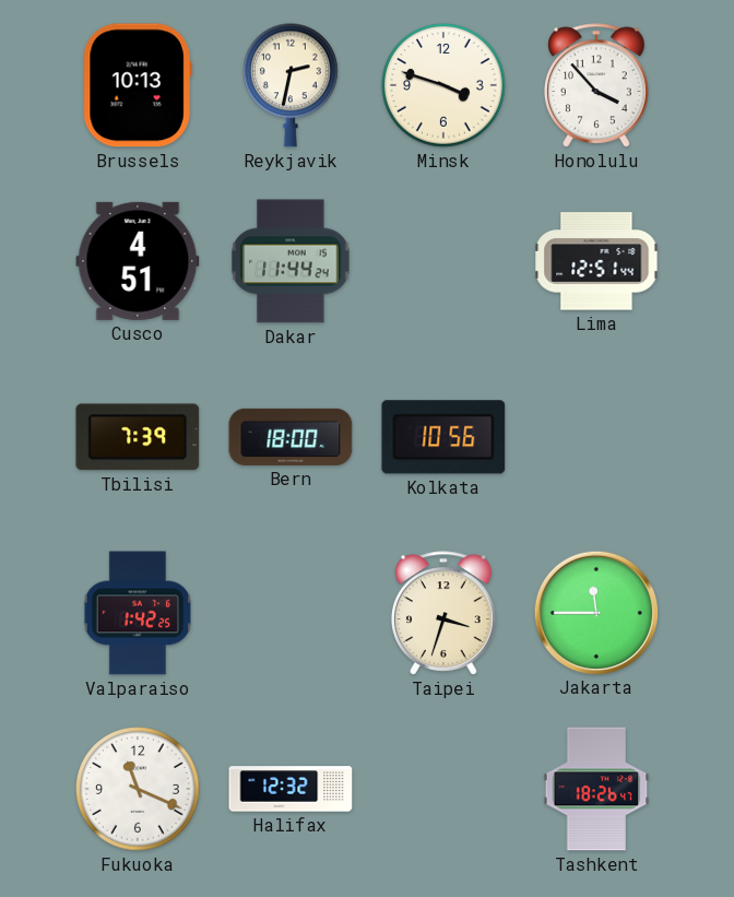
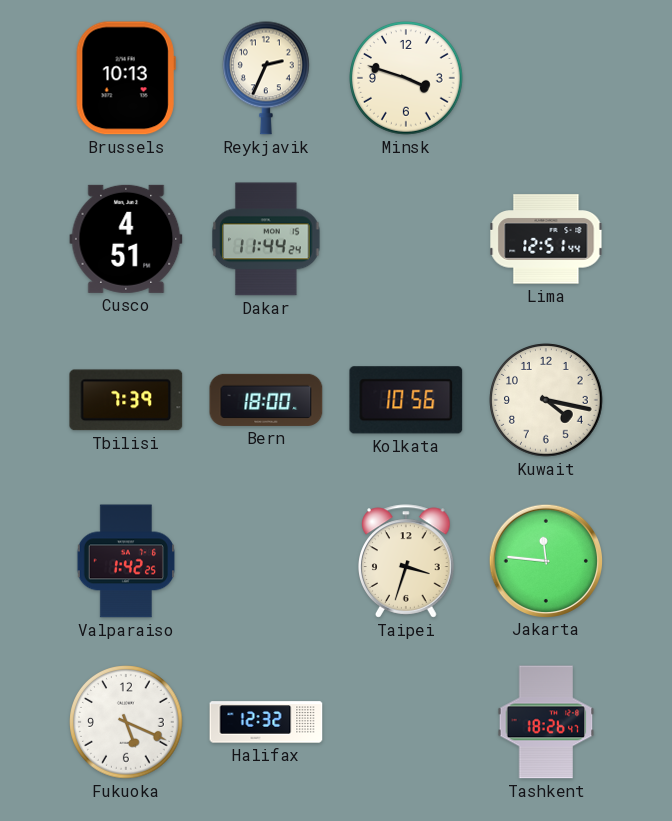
Reykjavik: 2:32 -> 2:34 (267, 78)
Honolulu: 3:53 -> none (597, 85)
Kuwait: none -> 4:17 (546, 400)
Jakarta: 11:45 -> 11:46 (545, 560)
Fukuoka: 11:19 -> 5:19 (126, 722)
